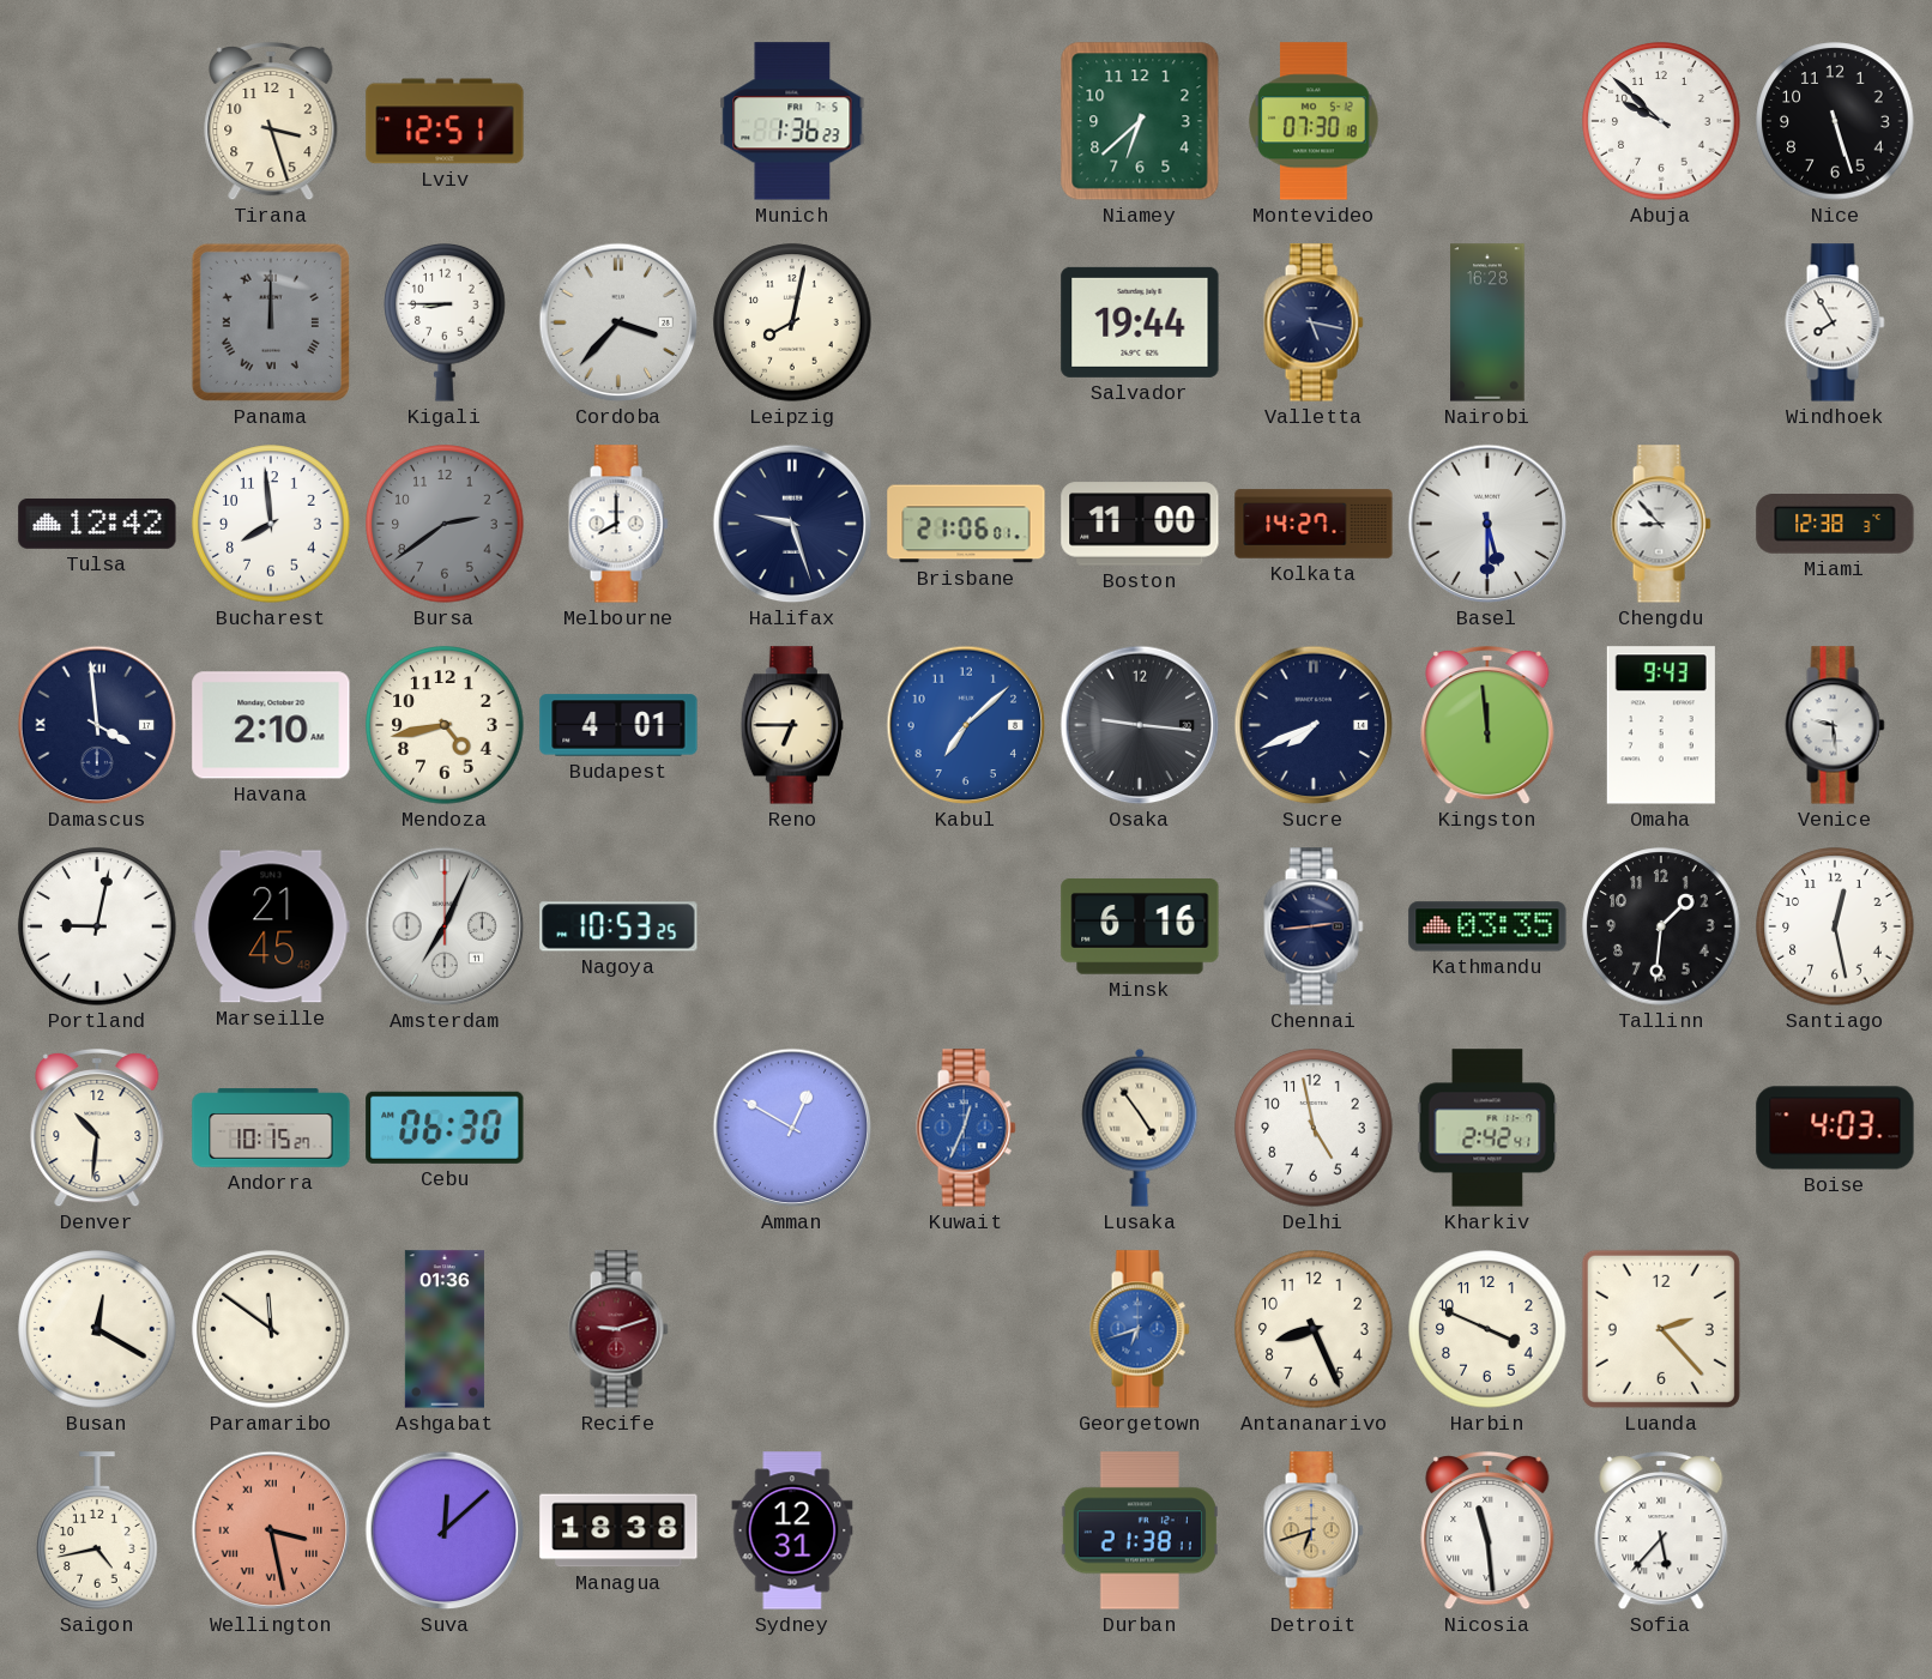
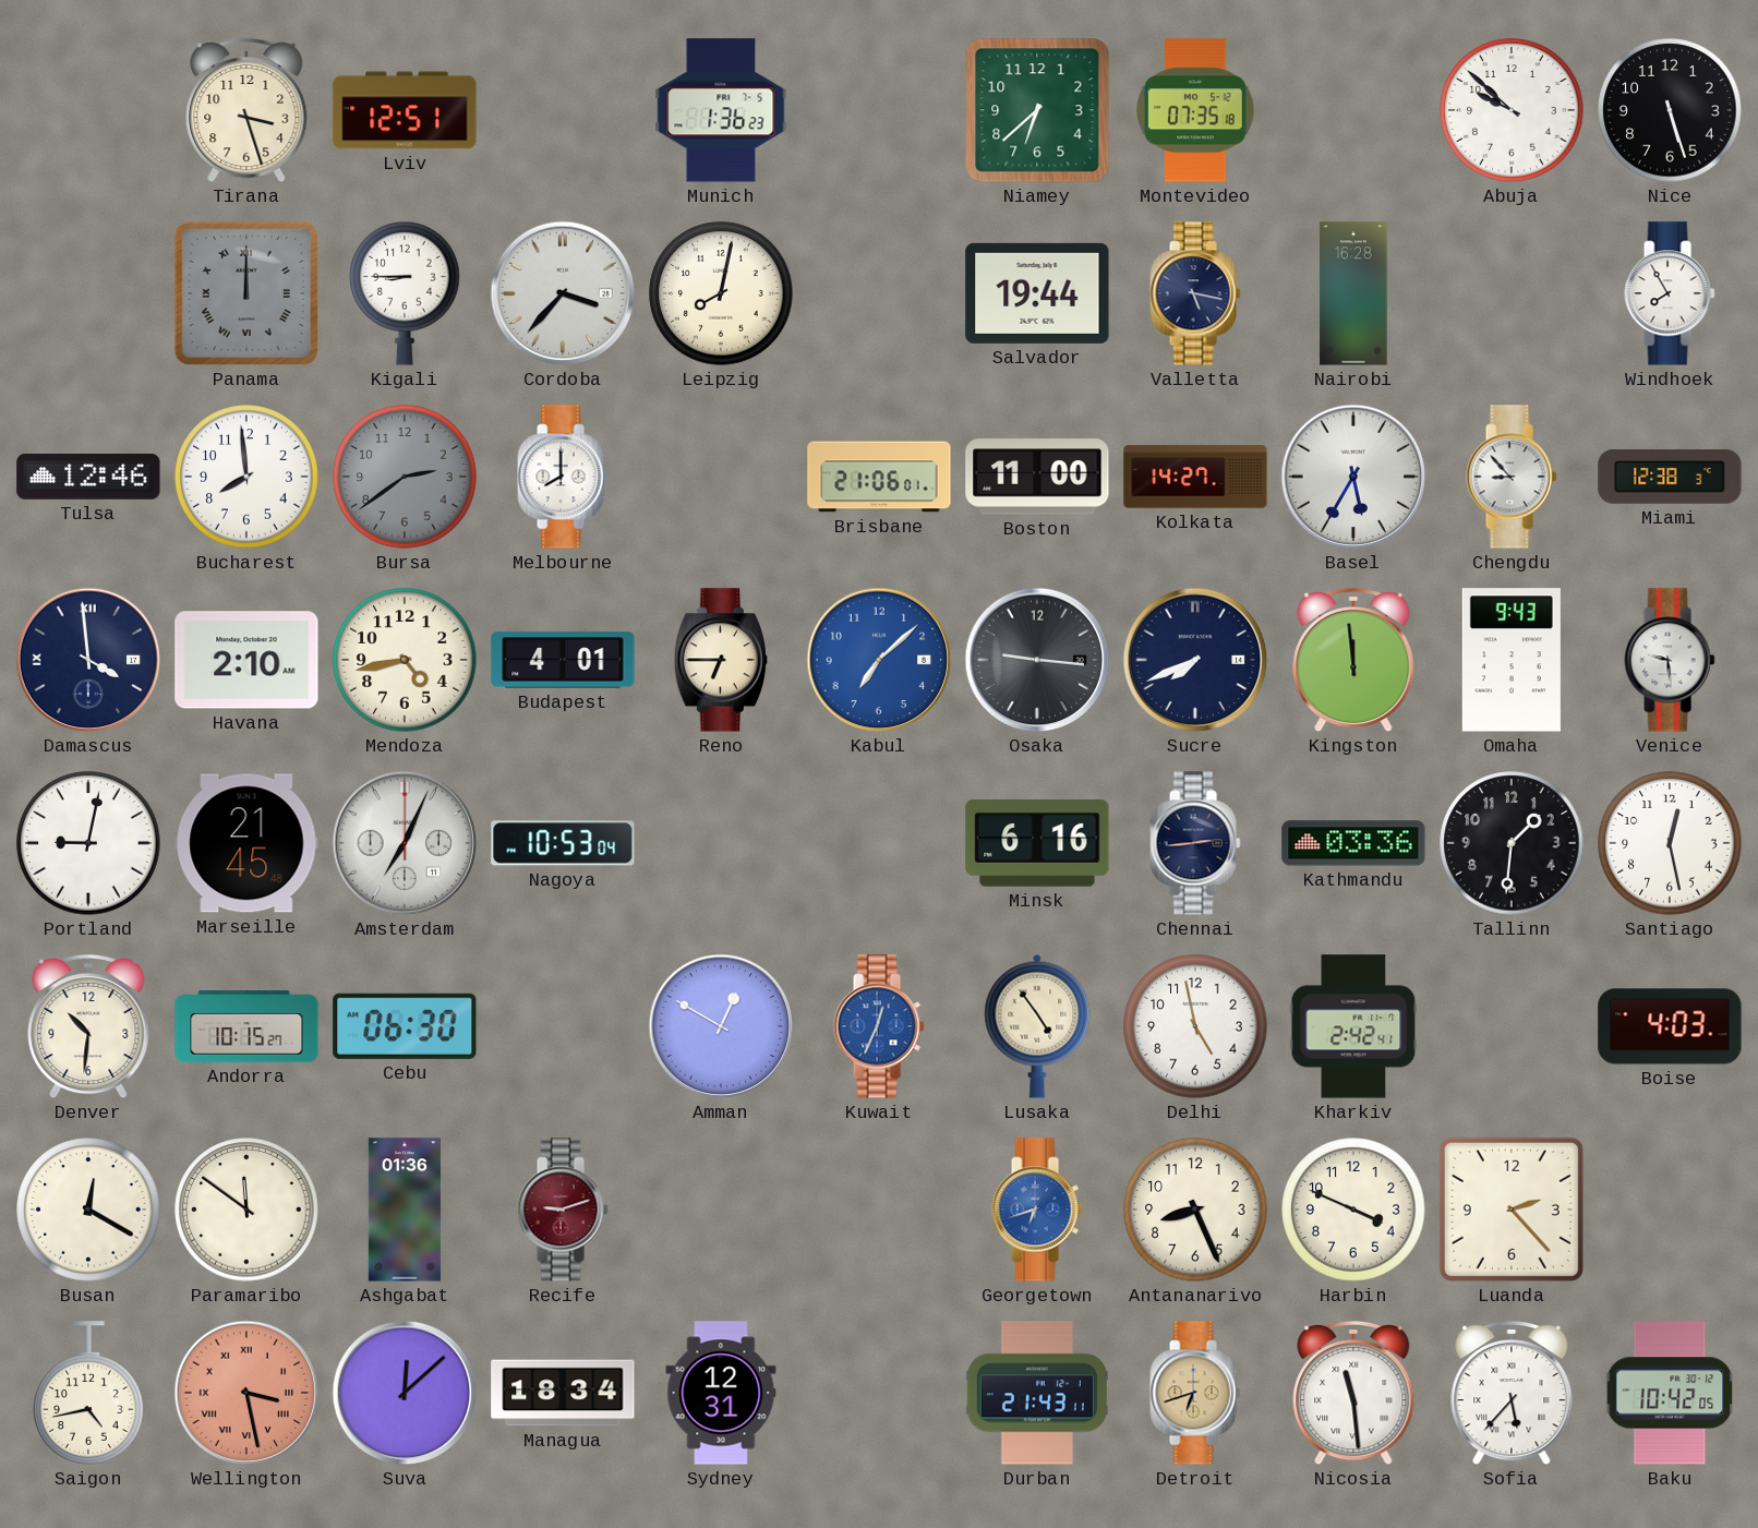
Montevideo: 07:30 -> 07:35 (1195, 110)
Tulsa: 12:42 -> 12:46 (88, 477)
Halifax: 9:27 -> none (792, 524)
Basel: 5:30 -> 5:35 (1353, 477)
Nagoya: 10:53:25 -> 10:53:04 (563, 843)
Kathmandu: 03:35 -> 03:36 (1353, 843)
Managua: 18:38 -> 18:34 (563, 1393)
Durban: 21:38 -> 21:43 (1037, 1393)
Baku: none -> 10:42 (1670, 1393)
